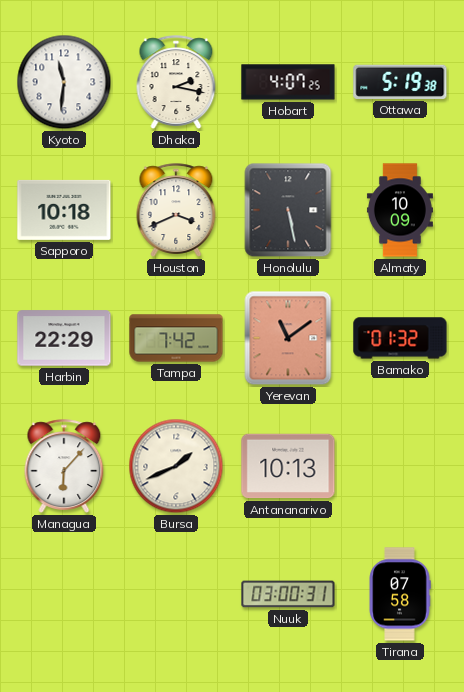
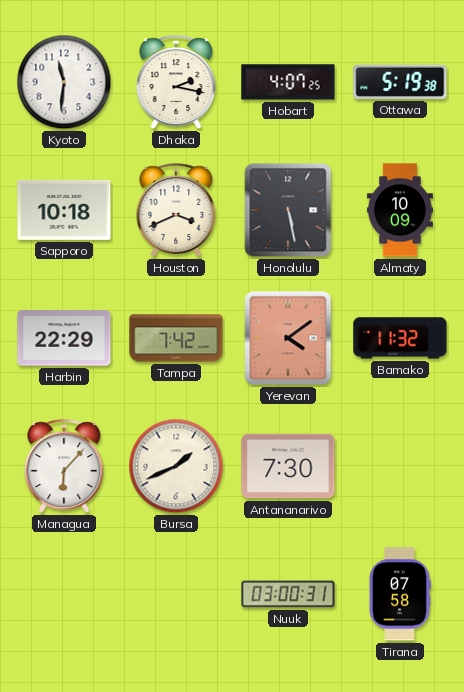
Yerevan: 11:09 -> 4:09 (288, 338)
Bamako: 01:32 -> 11:32 (400, 338)
Antananarivo: 10:13 -> 7:30 (288, 466)
